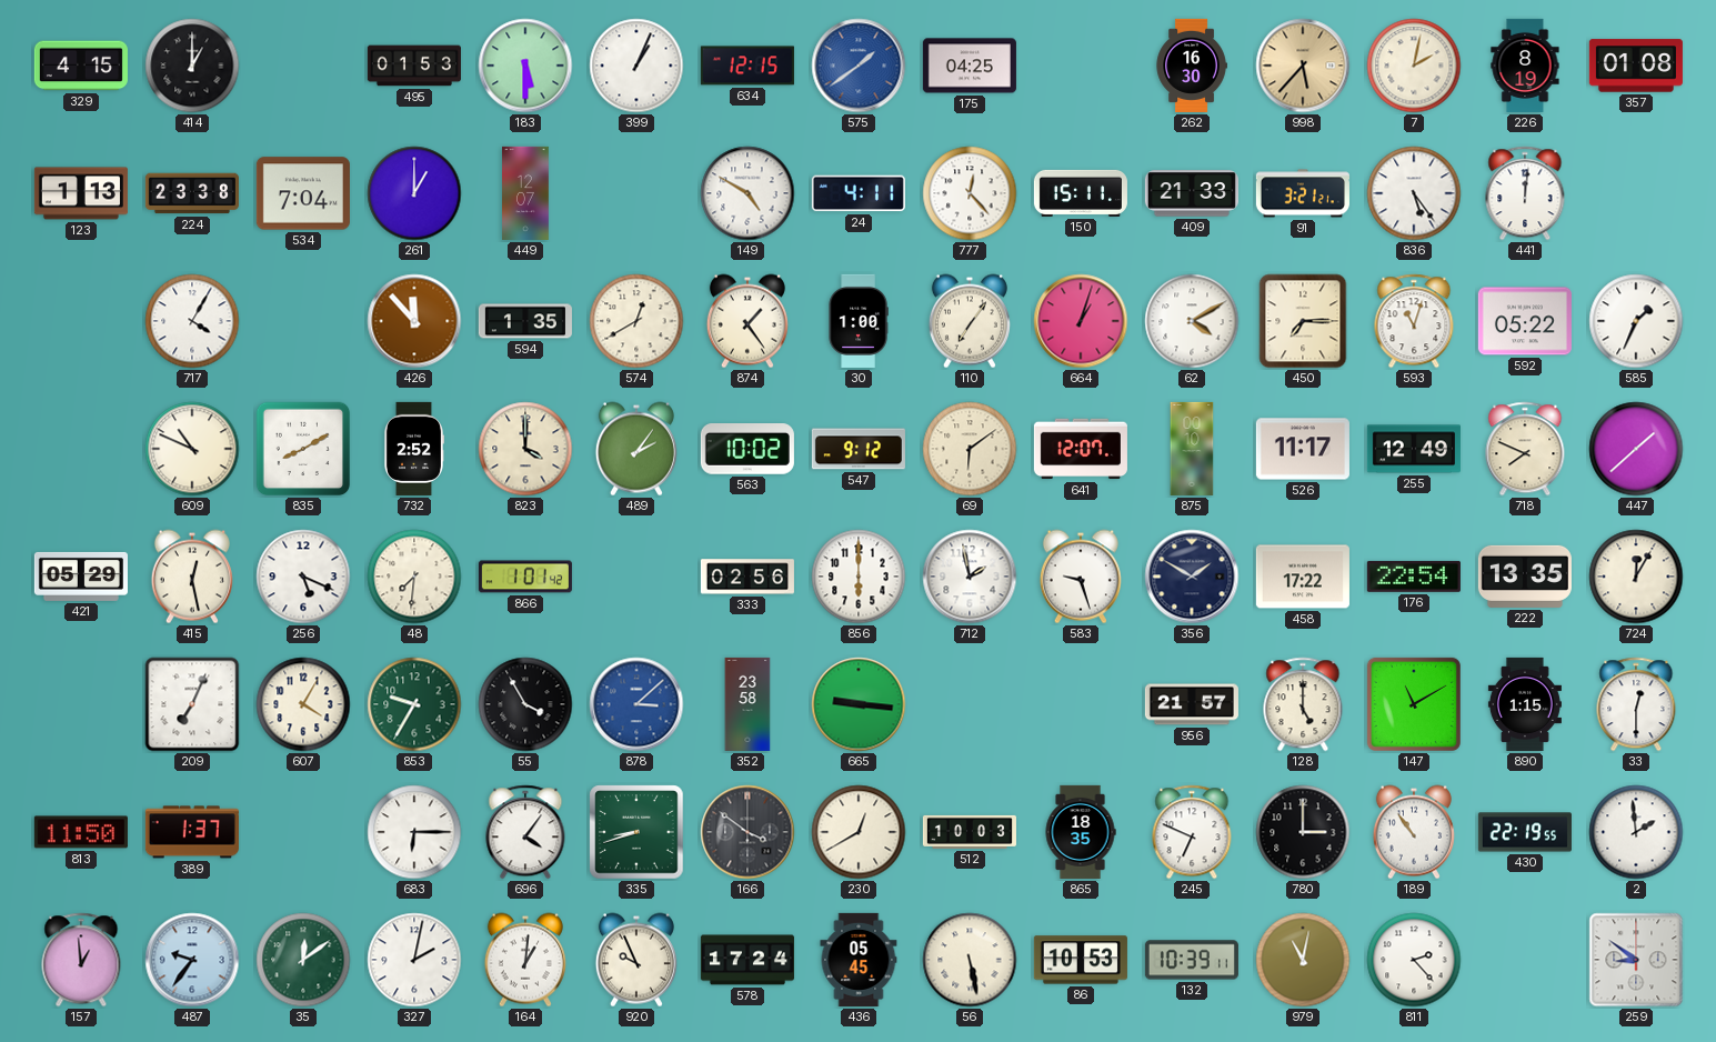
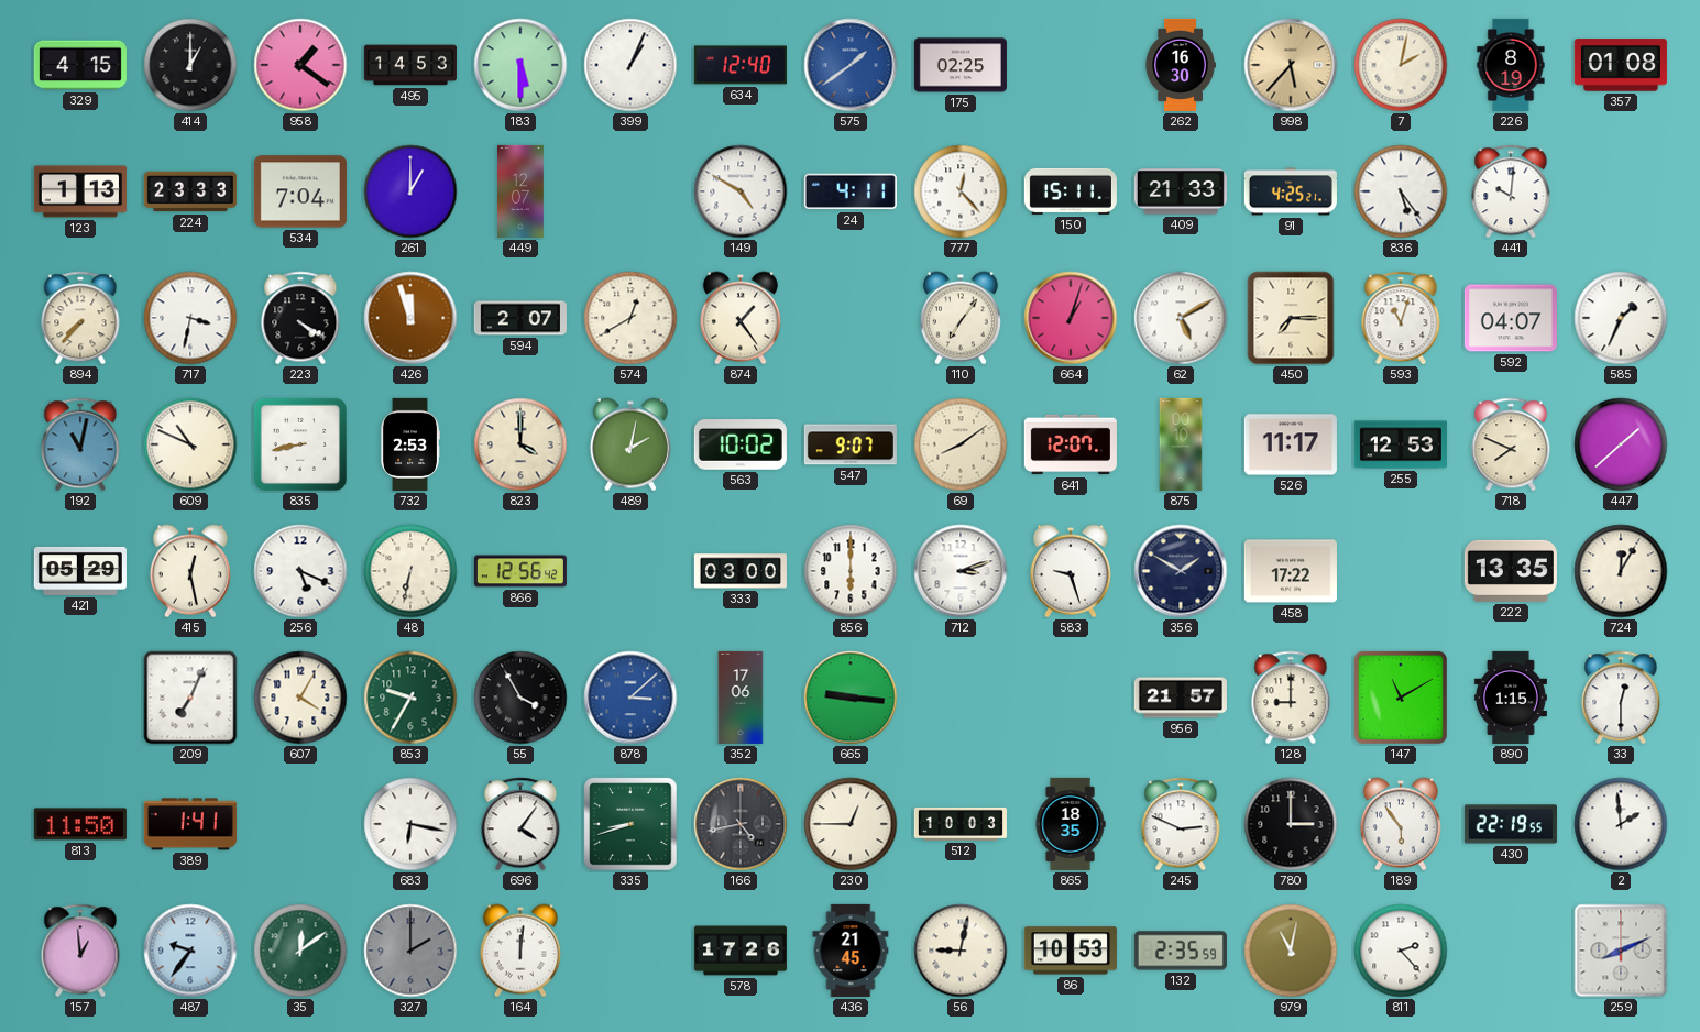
958: none -> 1:21 (300, 65)
495: 01:53 -> 14:53 (410, 65)
634: 12:15 -> 12:40 (741, 65)
175: 04:25 -> 02:25 (961, 65)
224: 23:38 -> 23:33 (190, 191)
91: 3:21 -> 4:25 (1291, 191)
441: 12:01 -> 10:01 (1511, 191)
894: none -> 7:37 (80, 318)
717: 4:05 -> 3:32 (190, 318)
223: none -> 4:20 (300, 318)
426: 11:53 -> 11:57 (410, 318)
594: 1:35 -> 2:07 (520, 318)
30: 1:00 -> none (859, 321)
62: 4:10 -> 5:10 (1181, 318)
592: 05:22 -> 04:07 (1511, 318)
192: none -> 11:02 (80, 444)
835: 8:10 -> 8:43 (300, 444)
732: 2:52 -> 2:53 (409, 444)
489: 2:06 -> 2:02 (630, 444)
547: 9:12 -> 9:07 (851, 444)
69: 6:09 -> 8:09 (961, 444)
255: 12:49 -> 12:53 (1401, 444)
48: 7:31 -> 6:32 (410, 571)
866: 1:01 -> 12:56 (520, 571)
333: 02:56 -> 03:00 (741, 571)
712: 1:58 -> 3:12 (961, 571)
176: 22:54 -> none (1414, 577)
352: 23:58 -> 17:06 (741, 698)
128: 5:00 -> 9:00 (1291, 698)
389: 1:37 -> 1:41 (190, 824)
683: 6:15 -> 6:17 (410, 824)
166: 3:51 -> 4:43 (741, 824)
230: 12:40 -> 12:45 (851, 824)
245: 6:49 -> 2:49 (1181, 824)
189: 10:54 -> 5:54 (1401, 824)
327: 2:02 -> 2:00 (410, 951)
327 dial: white -> grey (410, 951)
164: 1:01 -> 12:01 (520, 951)
920: 9:56 -> none (636, 960)
578: 17:24 -> 17:26 (741, 951)
436: 05:45 -> 21:45 (851, 951)
56: 5:28 -> 9:02 (961, 951)
132: 10:39 -> 2:35 (1181, 951)
259: 8:51 -> 8:11 (1621, 951)
